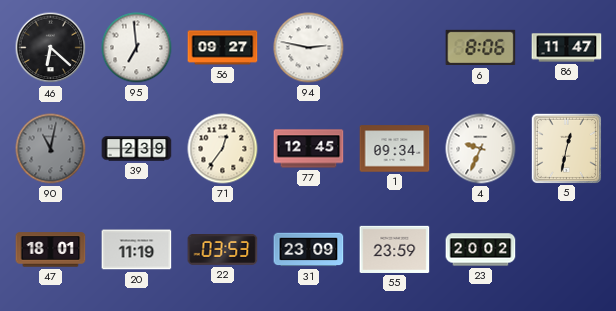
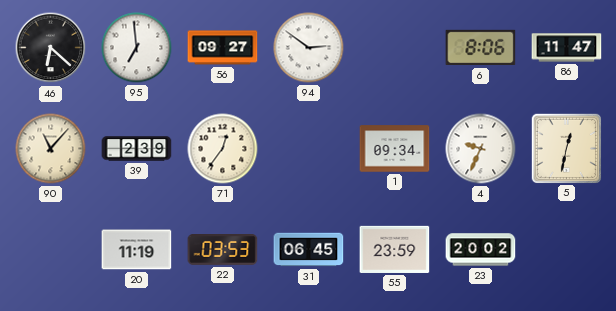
94: 2:47 -> 2:51 (309, 48)
90: 11:02 -> 11:07 (51, 149)
90 dial: grey -> cream (51, 149)
77: 12:45 -> none (309, 149)
47: 18:01 -> none (51, 250)
31: 23:09 -> 06:45 (309, 250)
